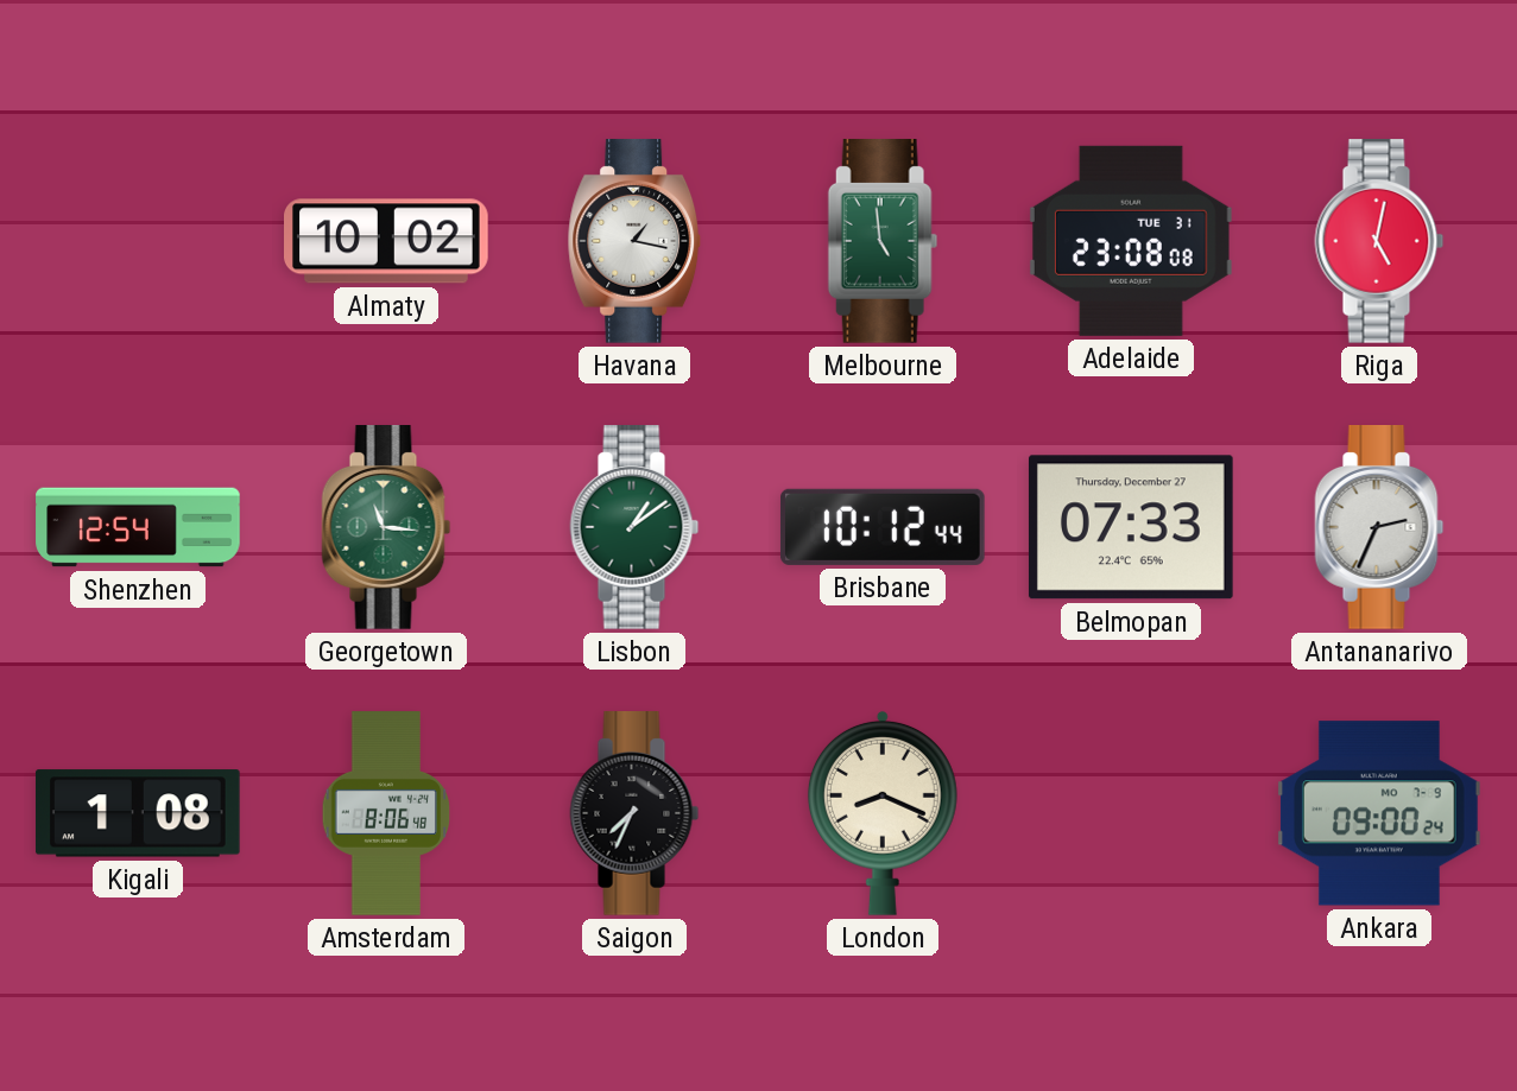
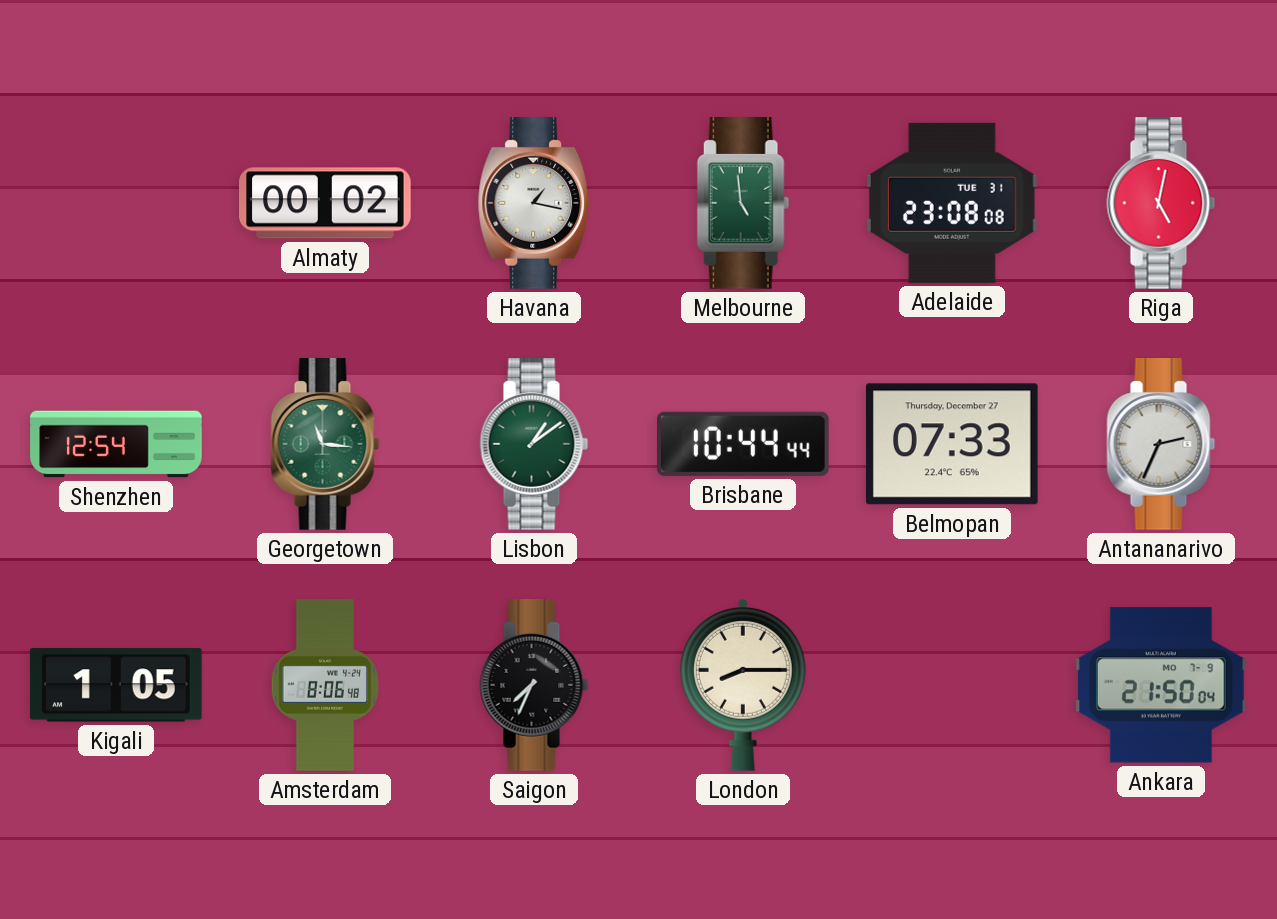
Almaty: 10:02 -> 00:02 (326, 203)
Brisbane: 10:12 -> 10:44 (743, 444)
Kigali: 1:08 -> 1:05 (116, 685)
London: 8:19 -> 8:15 (743, 685)
Ankara: 09:00 -> 21:50 (1161, 685)
